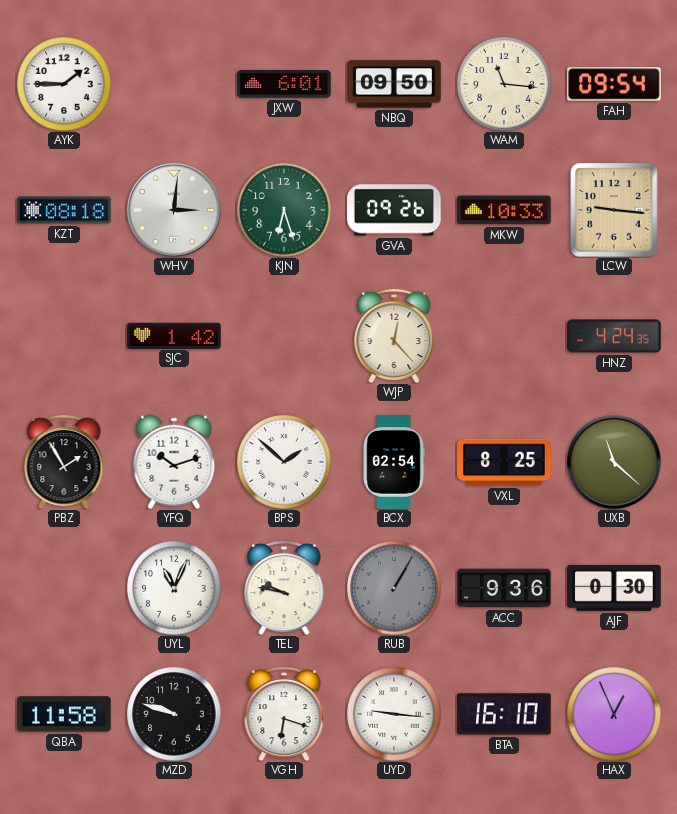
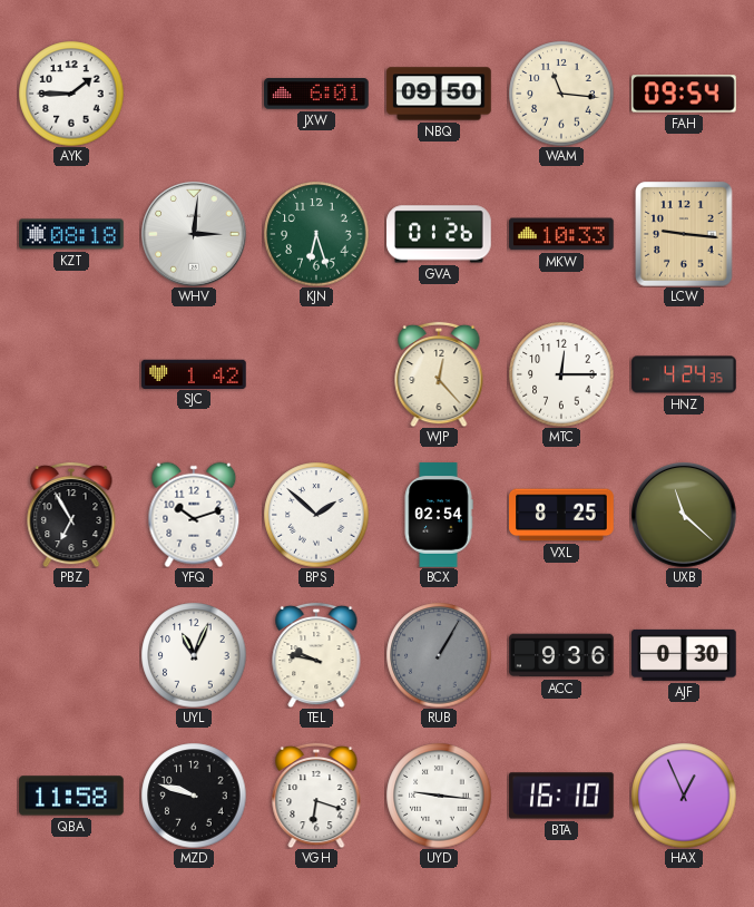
GVA: 09:26 -> 01:26 (439, 234)
MTC: none -> 12:15 (561, 374)
PBZ: 1:55 -> 6:55 (71, 515)
